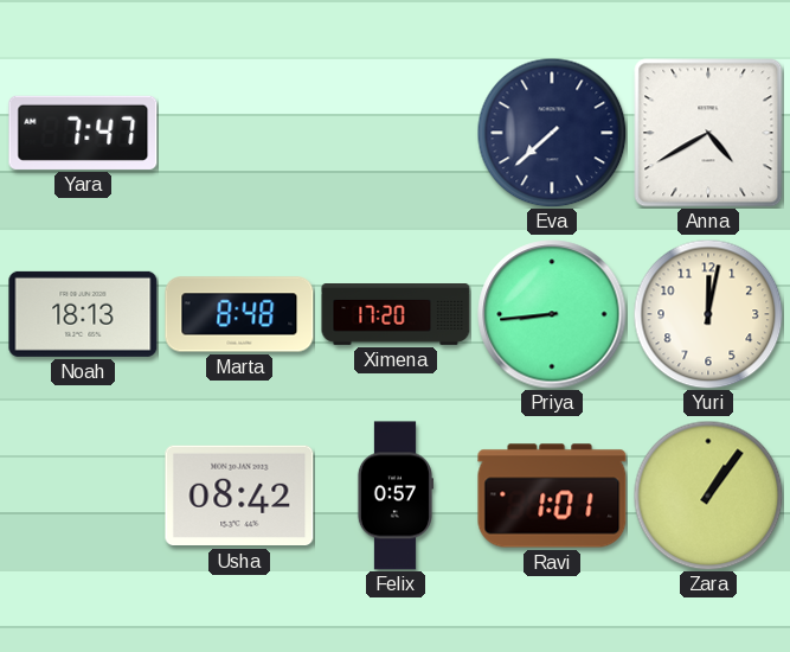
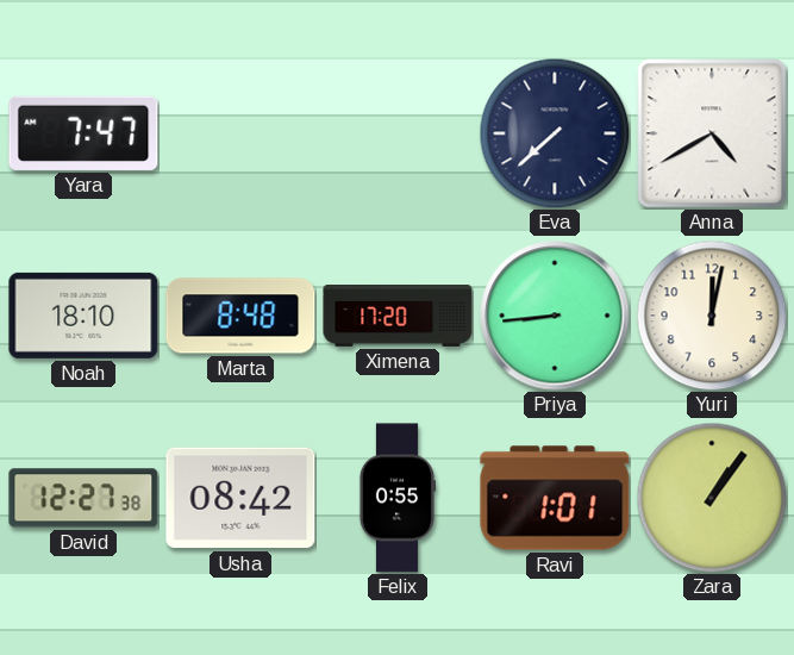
Noah: 18:13 -> 18:10 (83, 316)
David: none -> 12:27 (83, 498)
Felix: 0:57 -> 0:55 (396, 498)
